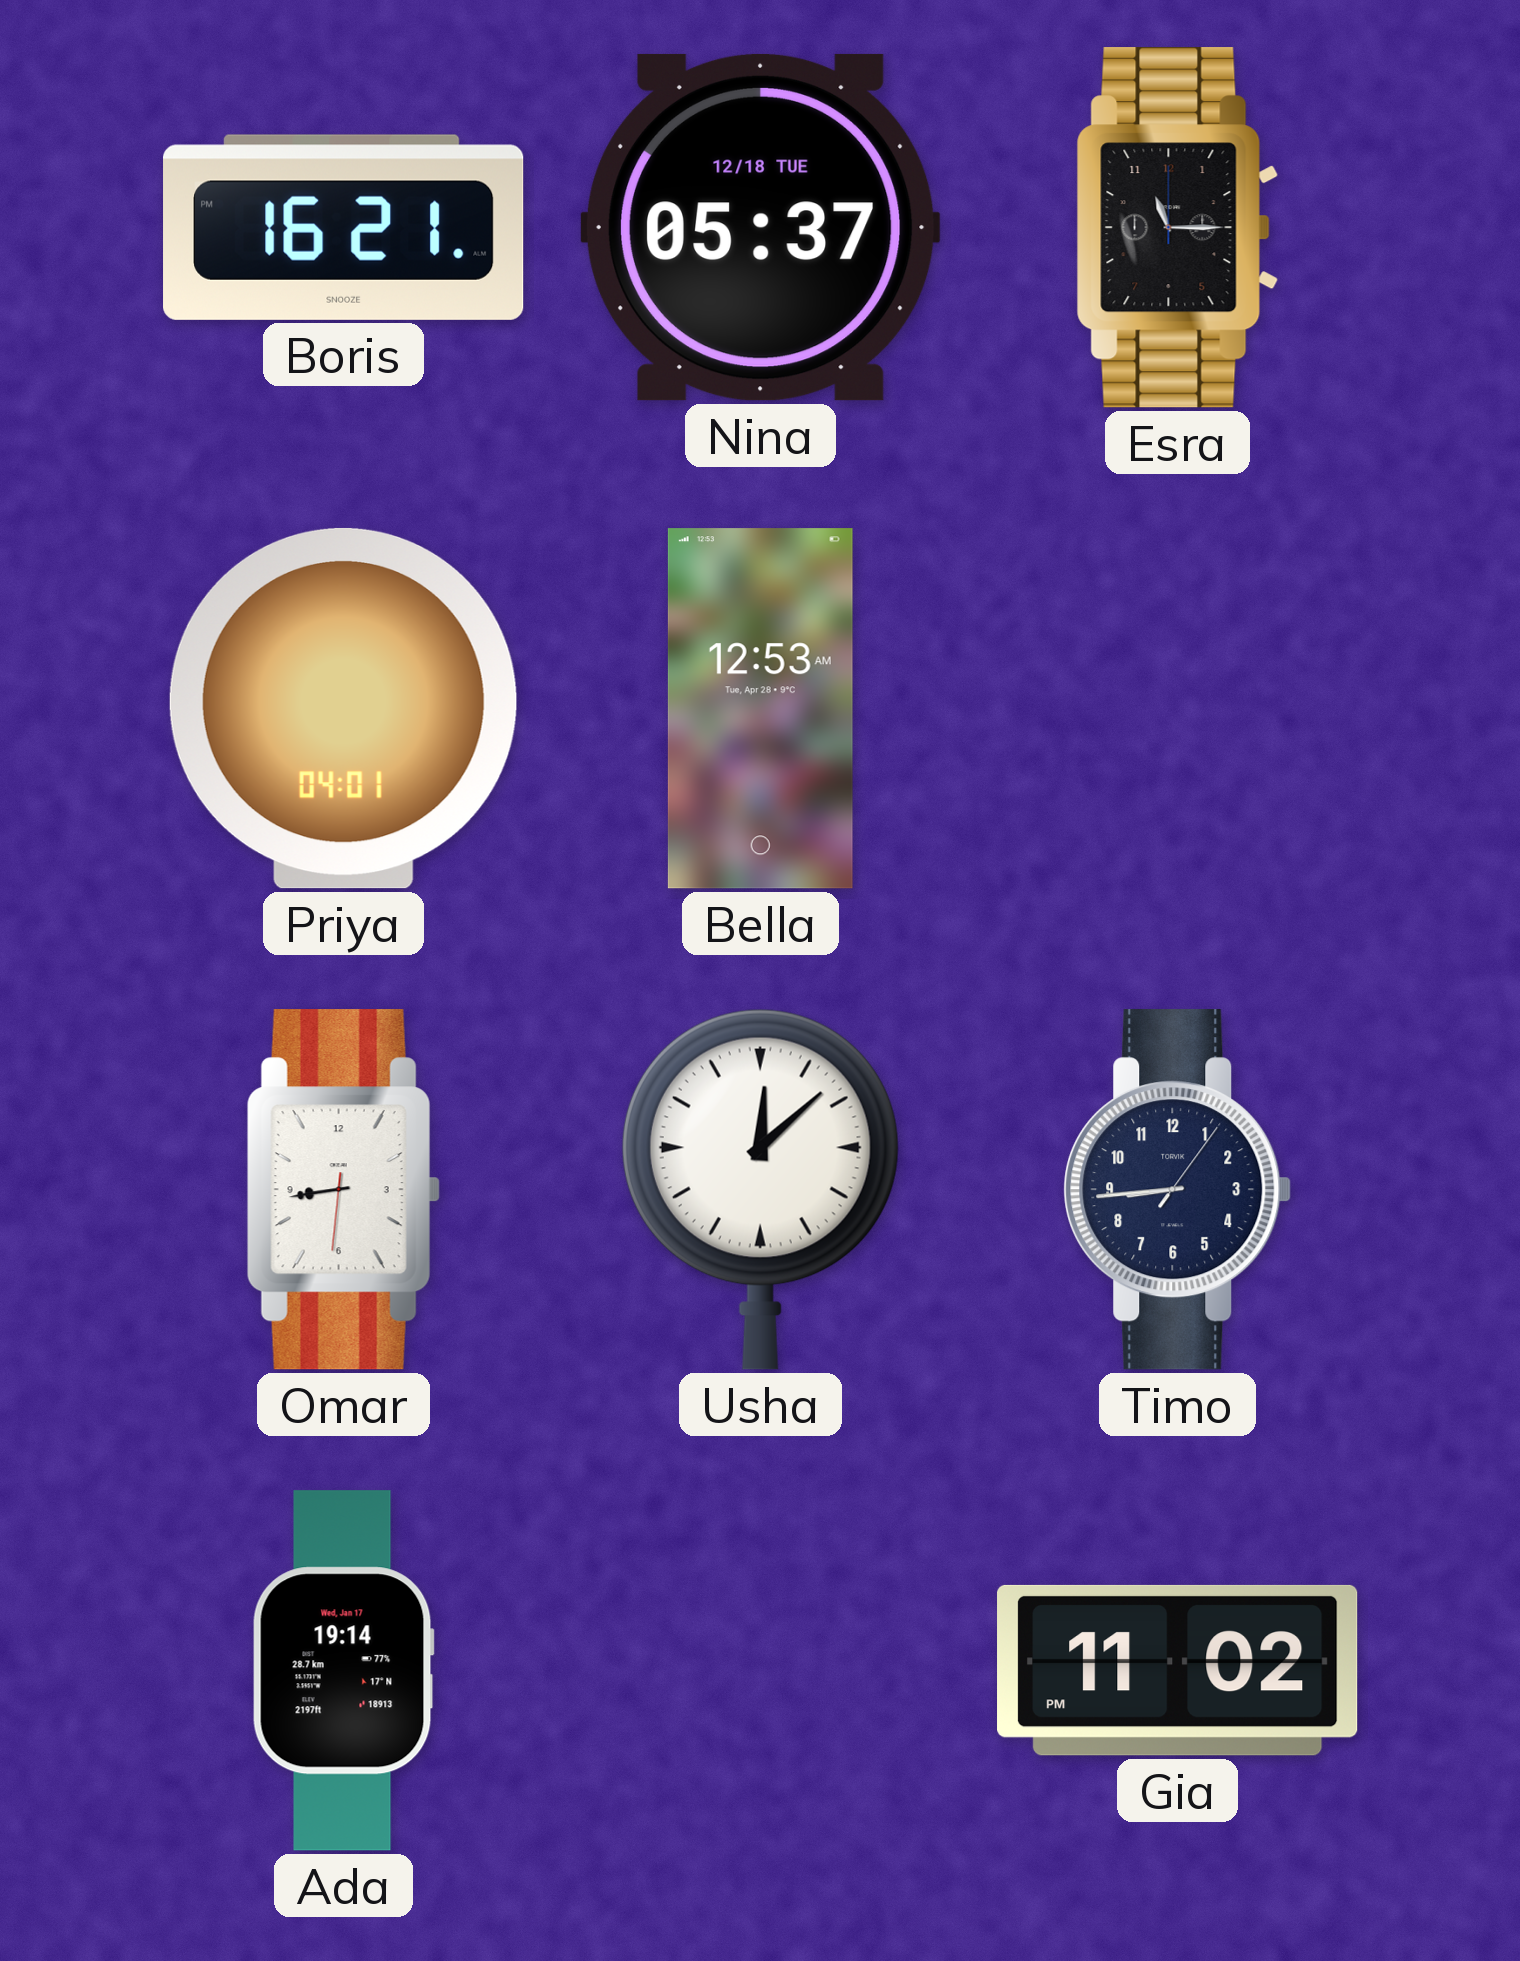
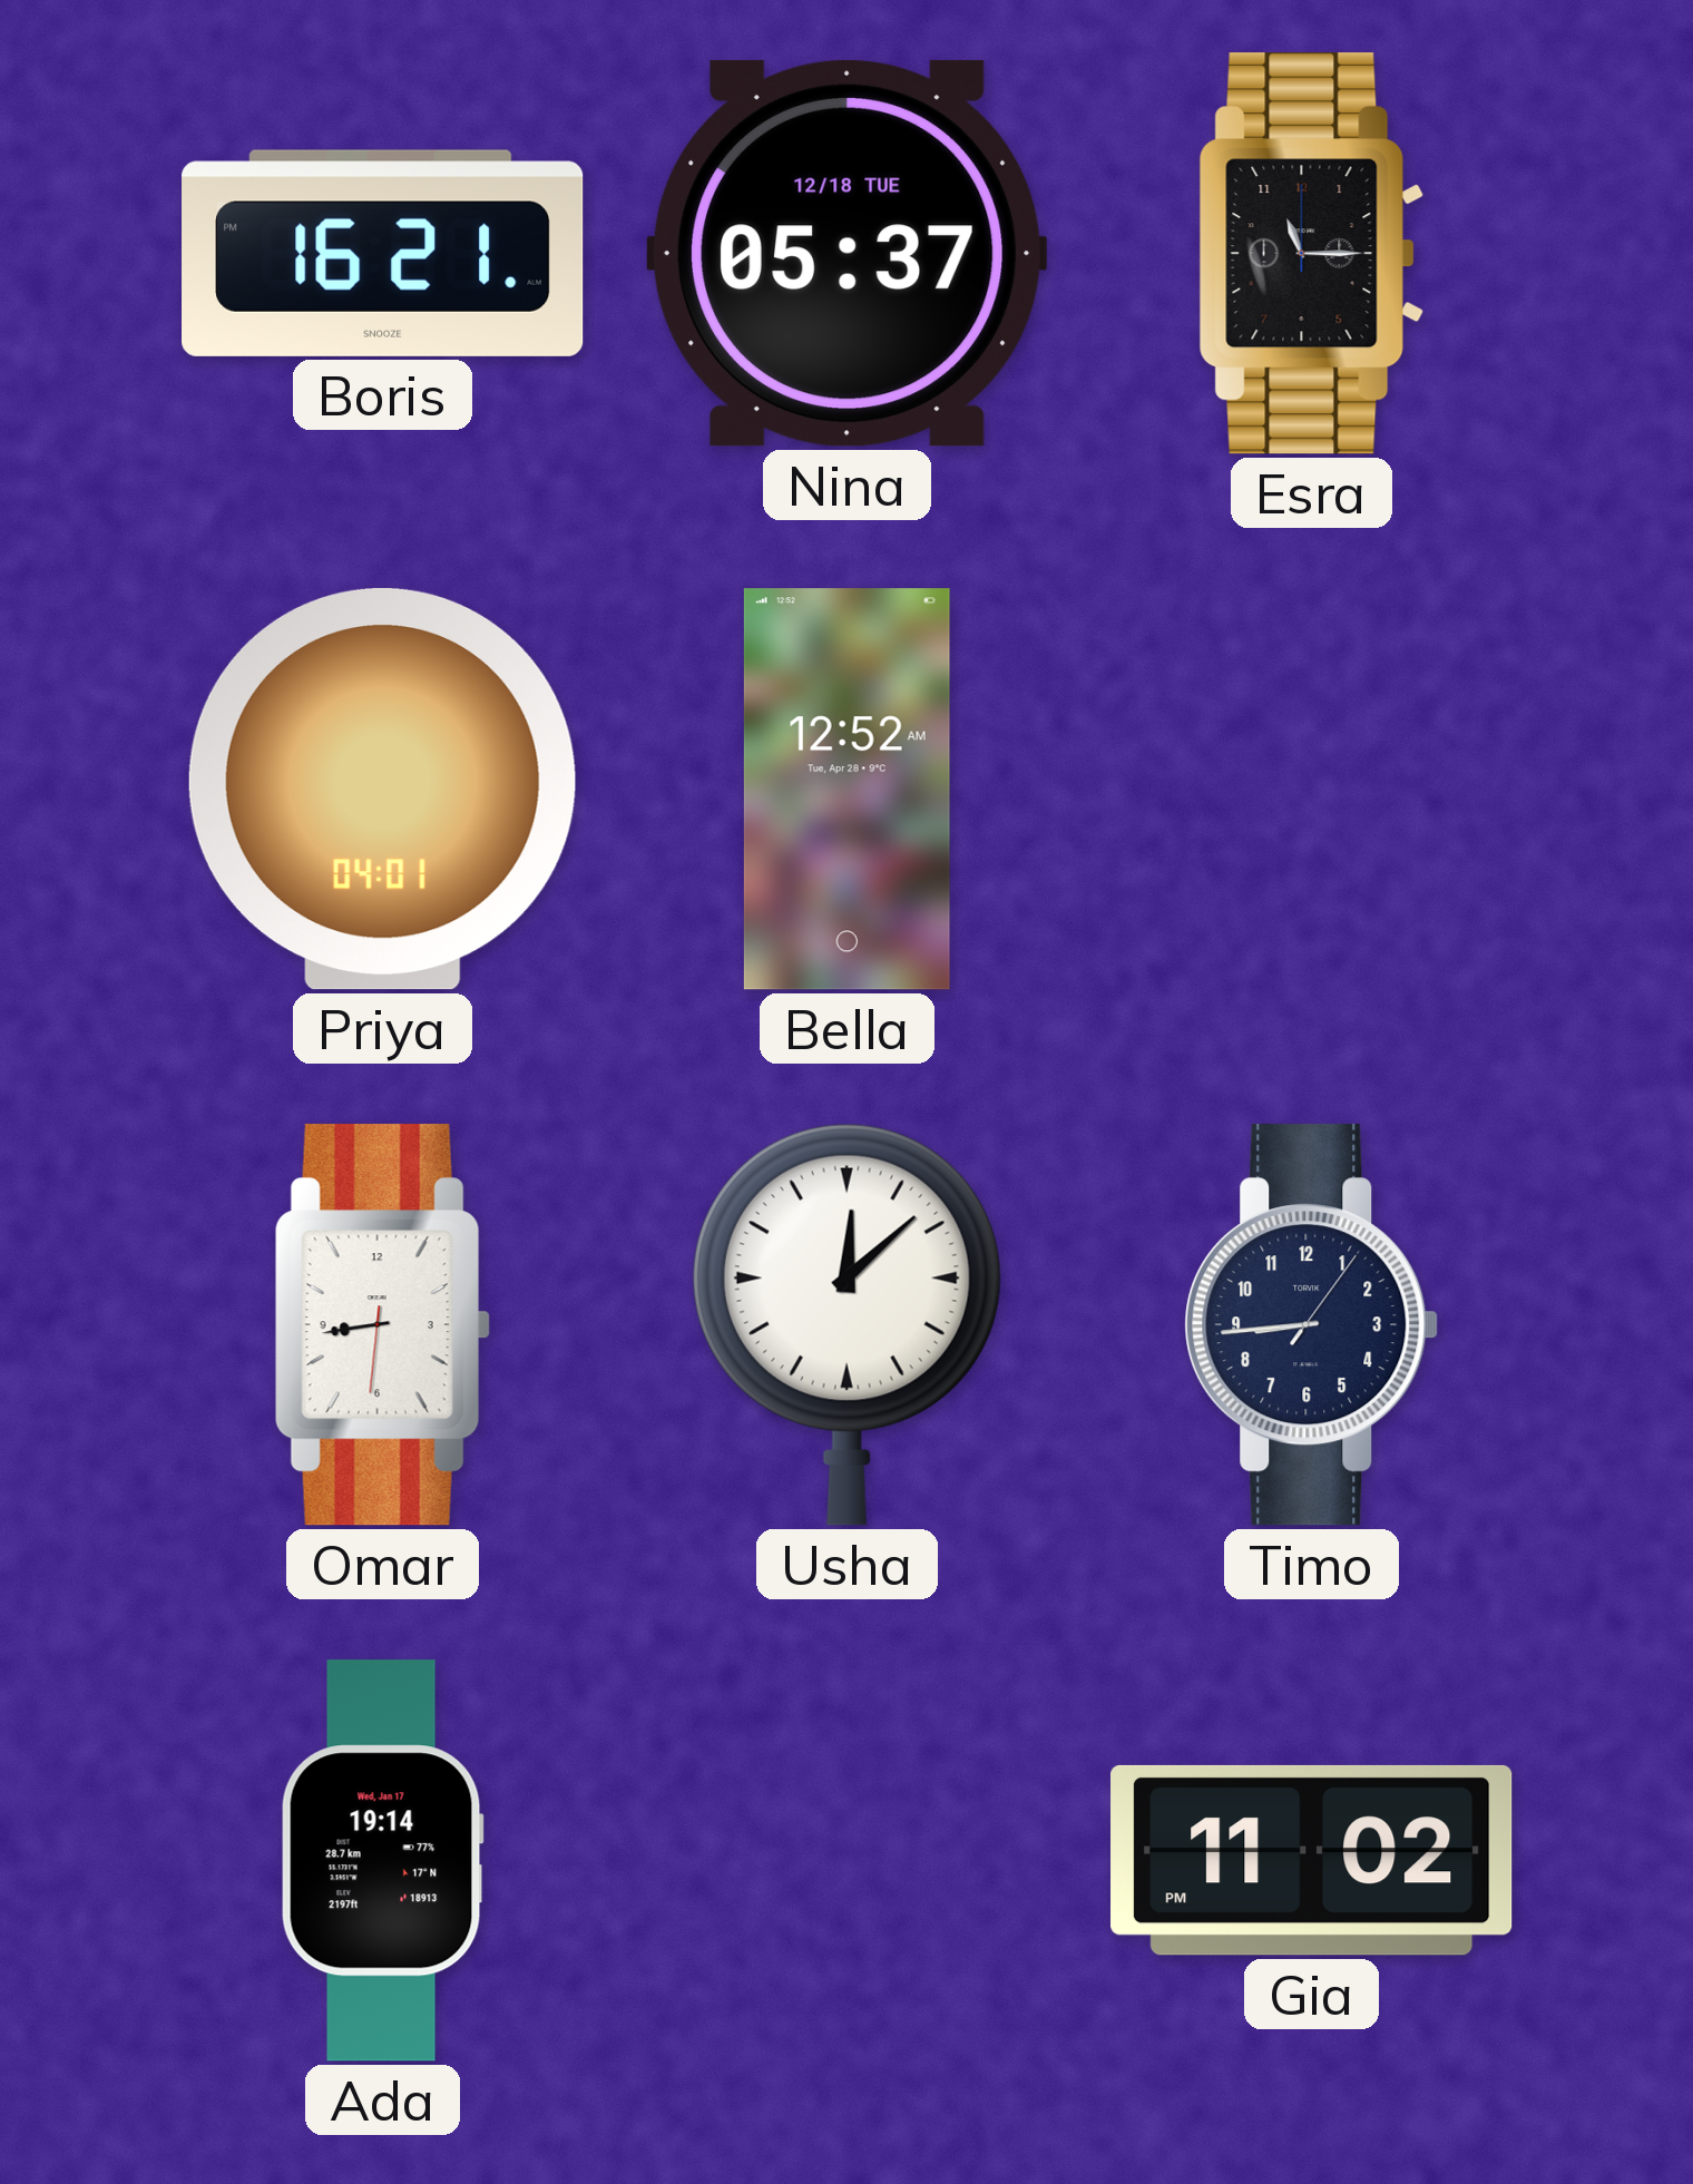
Bella: 12:53 -> 12:52 (846, 790)
